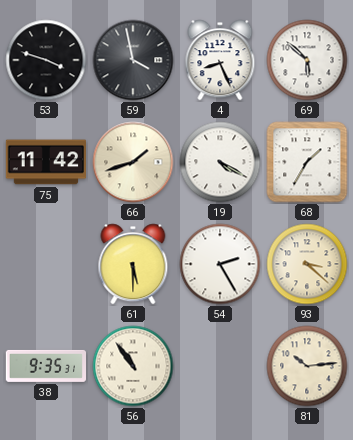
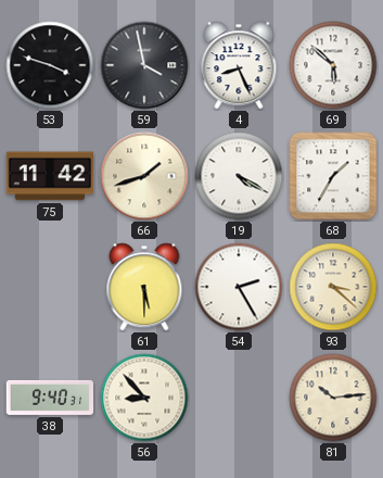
38: 9:35 -> 9:40 (49, 398)
56: 10:54 -> 8:53 (144, 398)
